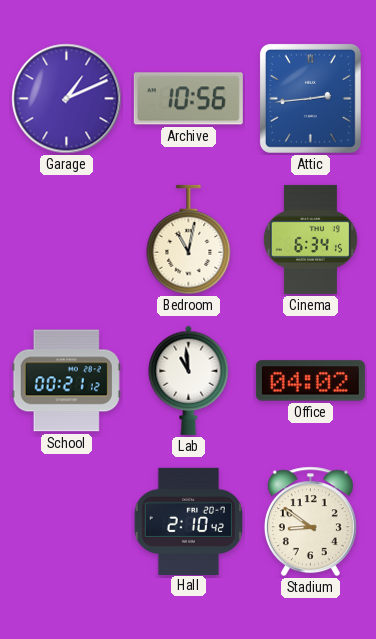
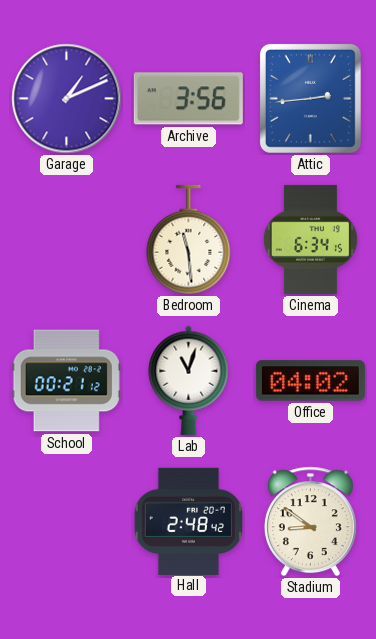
Archive: 10:56 -> 3:56 (188, 99)
Bedroom: 11:02 -> 11:29 (189, 240)
Lab: 10:59 -> 11:03 (189, 380)
Hall: 2:10 -> 2:48 (188, 521)
